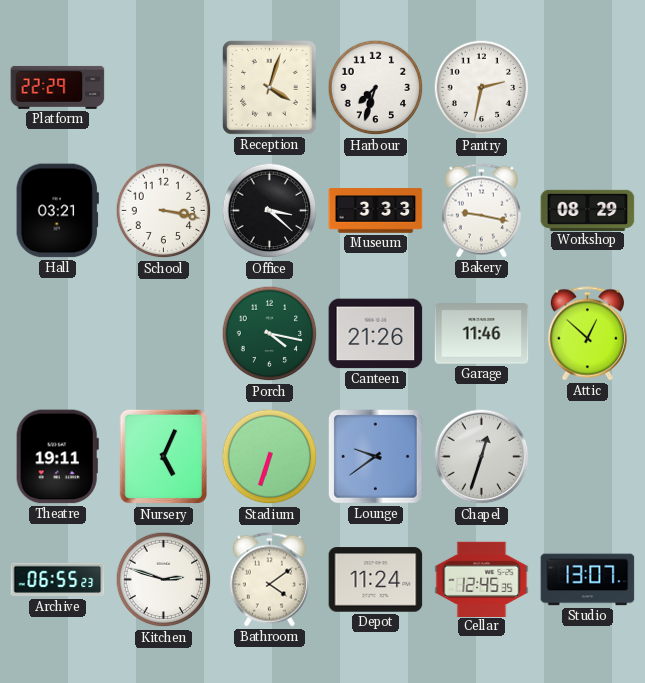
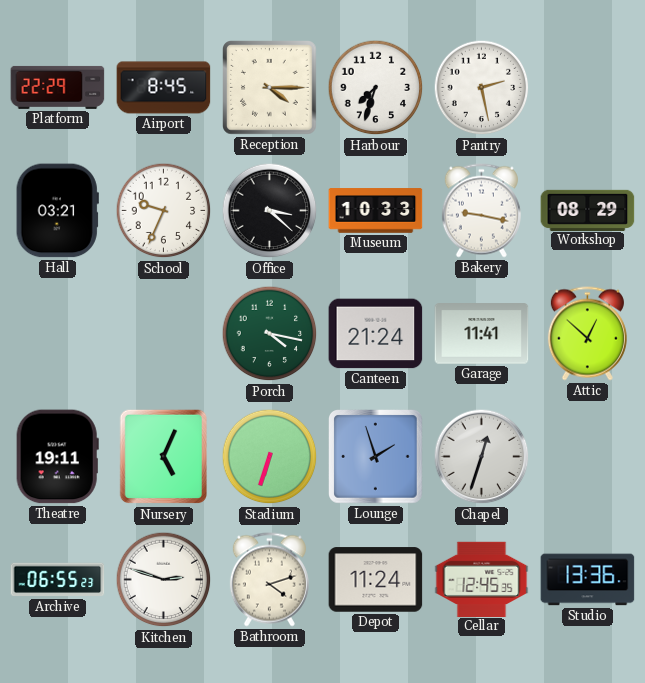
Airport: none -> 8:45 (164, 88)
Reception: 4:03 -> 4:15 (270, 88)
Pantry: 2:32 -> 2:28 (482, 88)
School: 3:17 -> 9:34 (164, 211)
Museum: 3:33 -> 10:33 (376, 211)
Canteen: 21:26 -> 21:24 (376, 334)
Garage: 11:46 -> 11:41 (482, 334)
Lounge: 9:39 -> 1:57 (376, 457)
Bathroom: 4:09 -> 4:12 (269, 580)
Studio: 13:07 -> 13:36 (588, 580)
